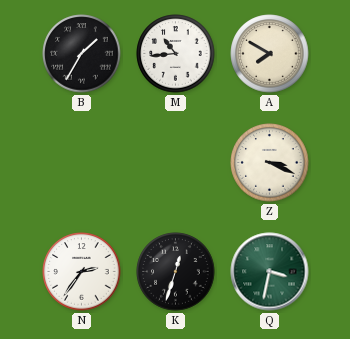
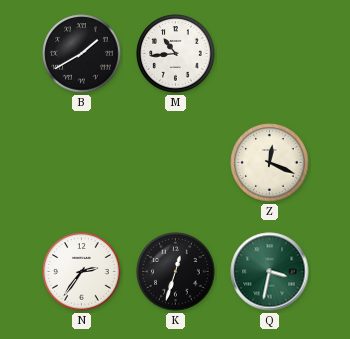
B: 1:35 -> 1:40 (82, 54)
A: 7:50 -> none (270, 54)
Z: 3:19 -> 12:19 (270, 163)
